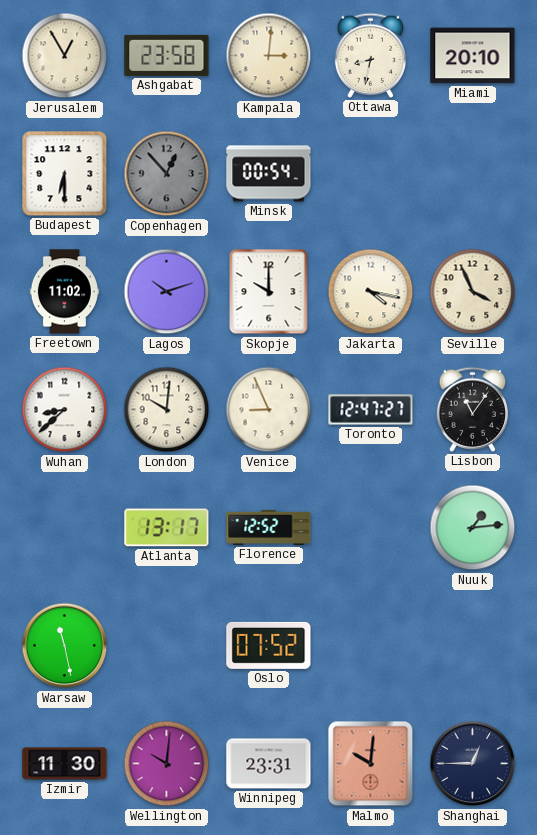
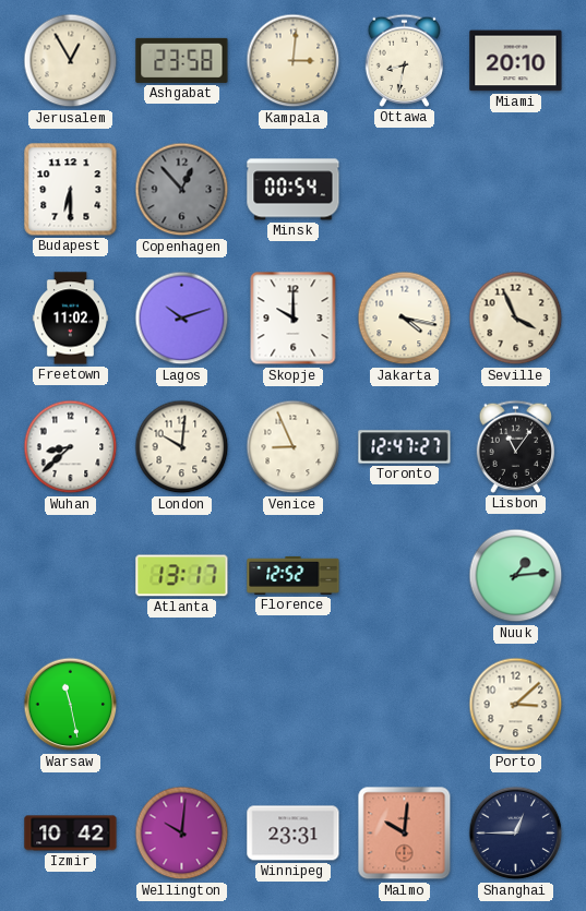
Oslo: 07:52 -> none (269, 645)
Porto: none -> 3:08 (516, 705)
Izmir: 11:30 -> 10:42 (71, 834)
